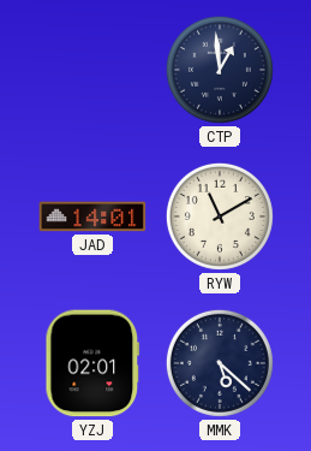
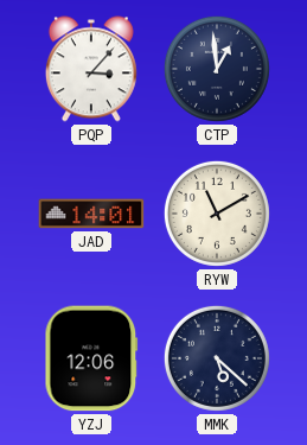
PQP: none -> 3:07 (91, 69)
YZJ: 02:01 -> 12:06 (91, 358)
